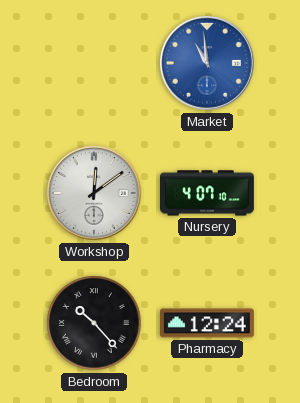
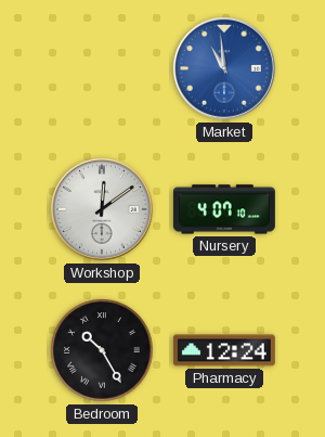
Bedroom: 10:23 -> 10:25 (102, 350)
